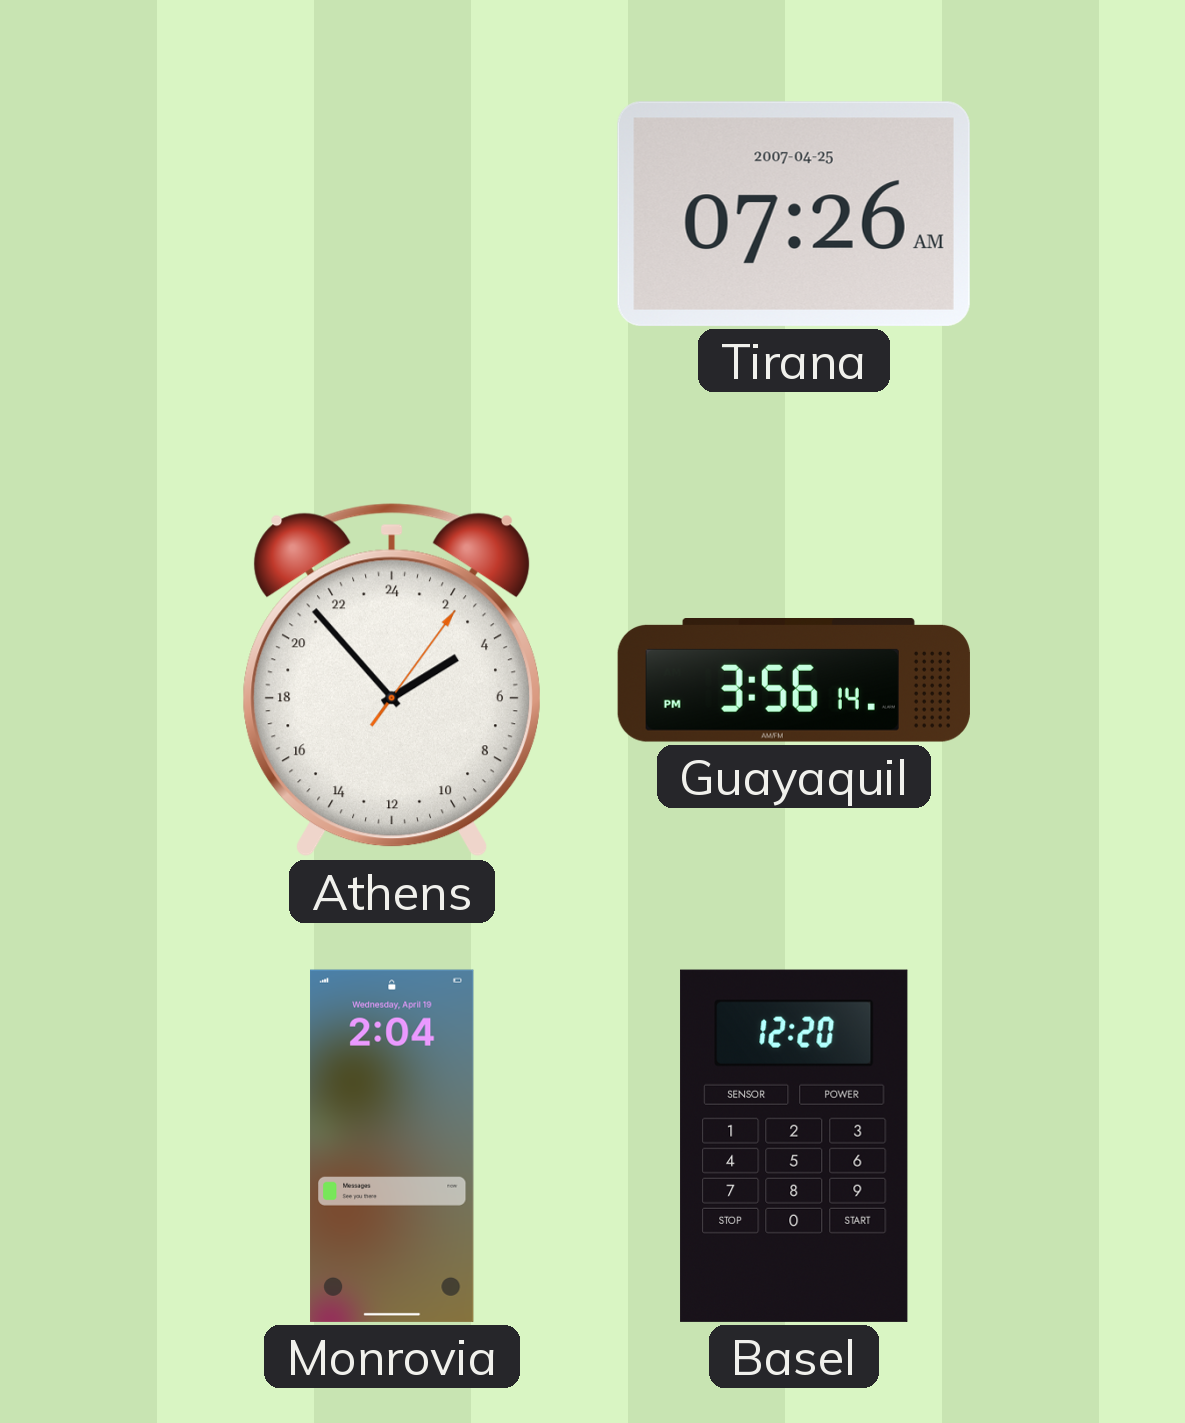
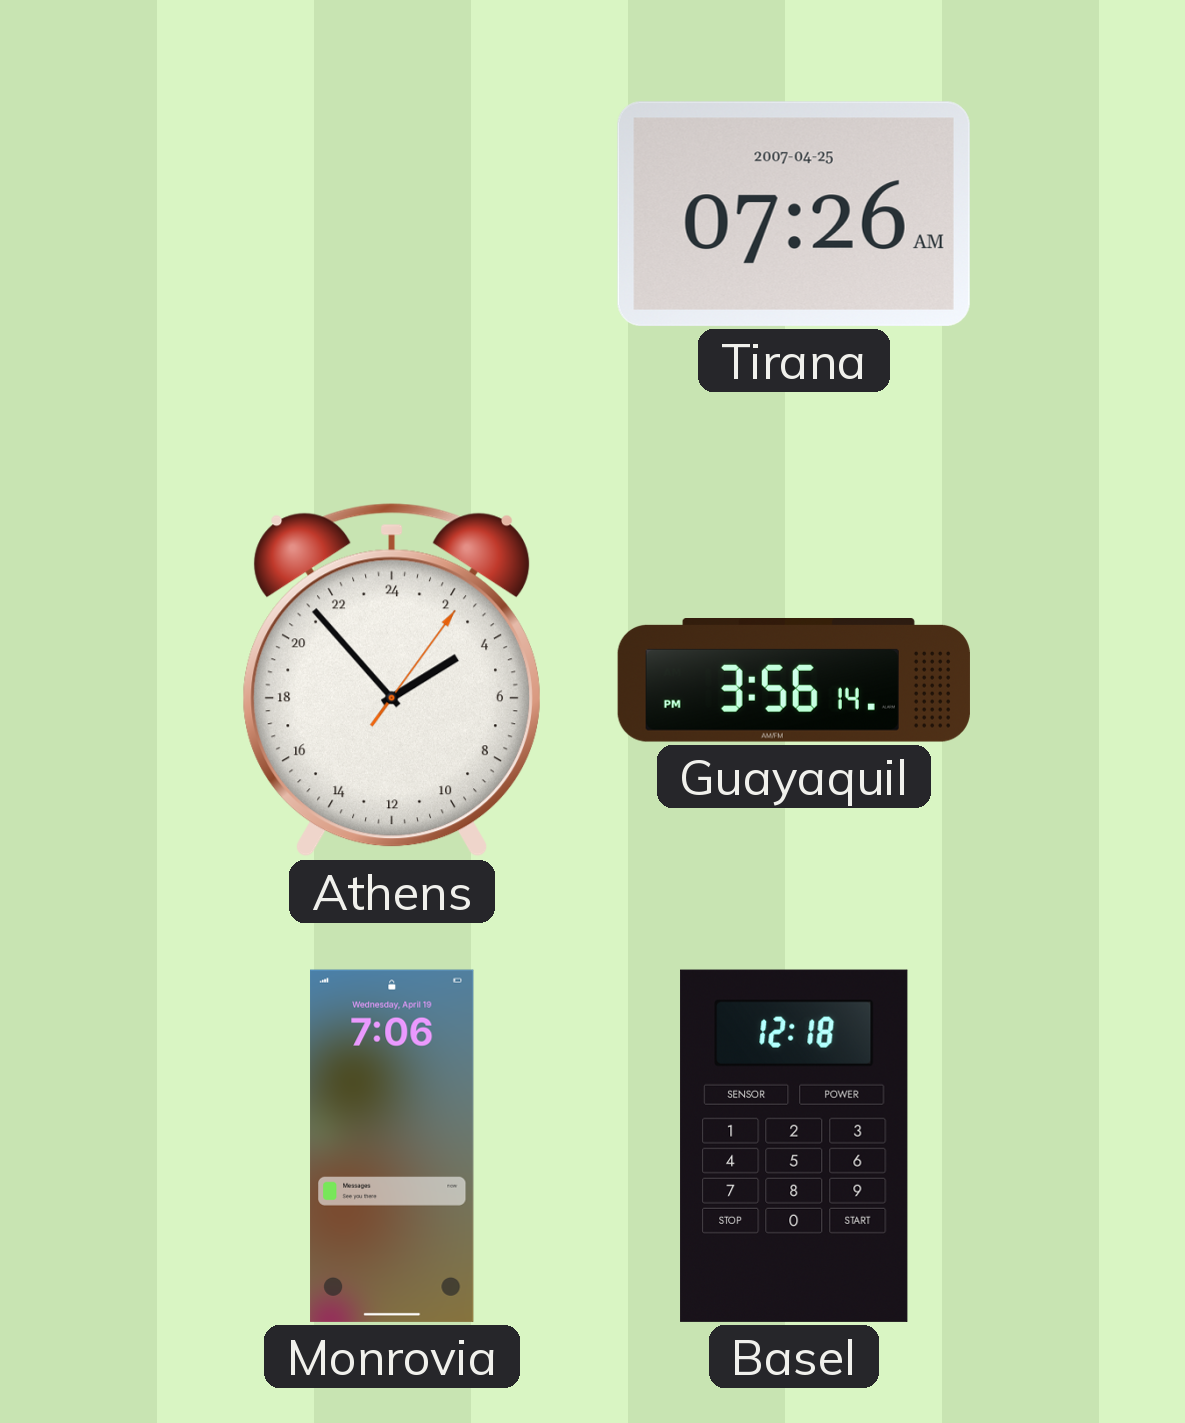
Monrovia: 2:04 -> 7:06 (392, 1146)
Basel: 12:20 -> 12:18 (794, 1146)
